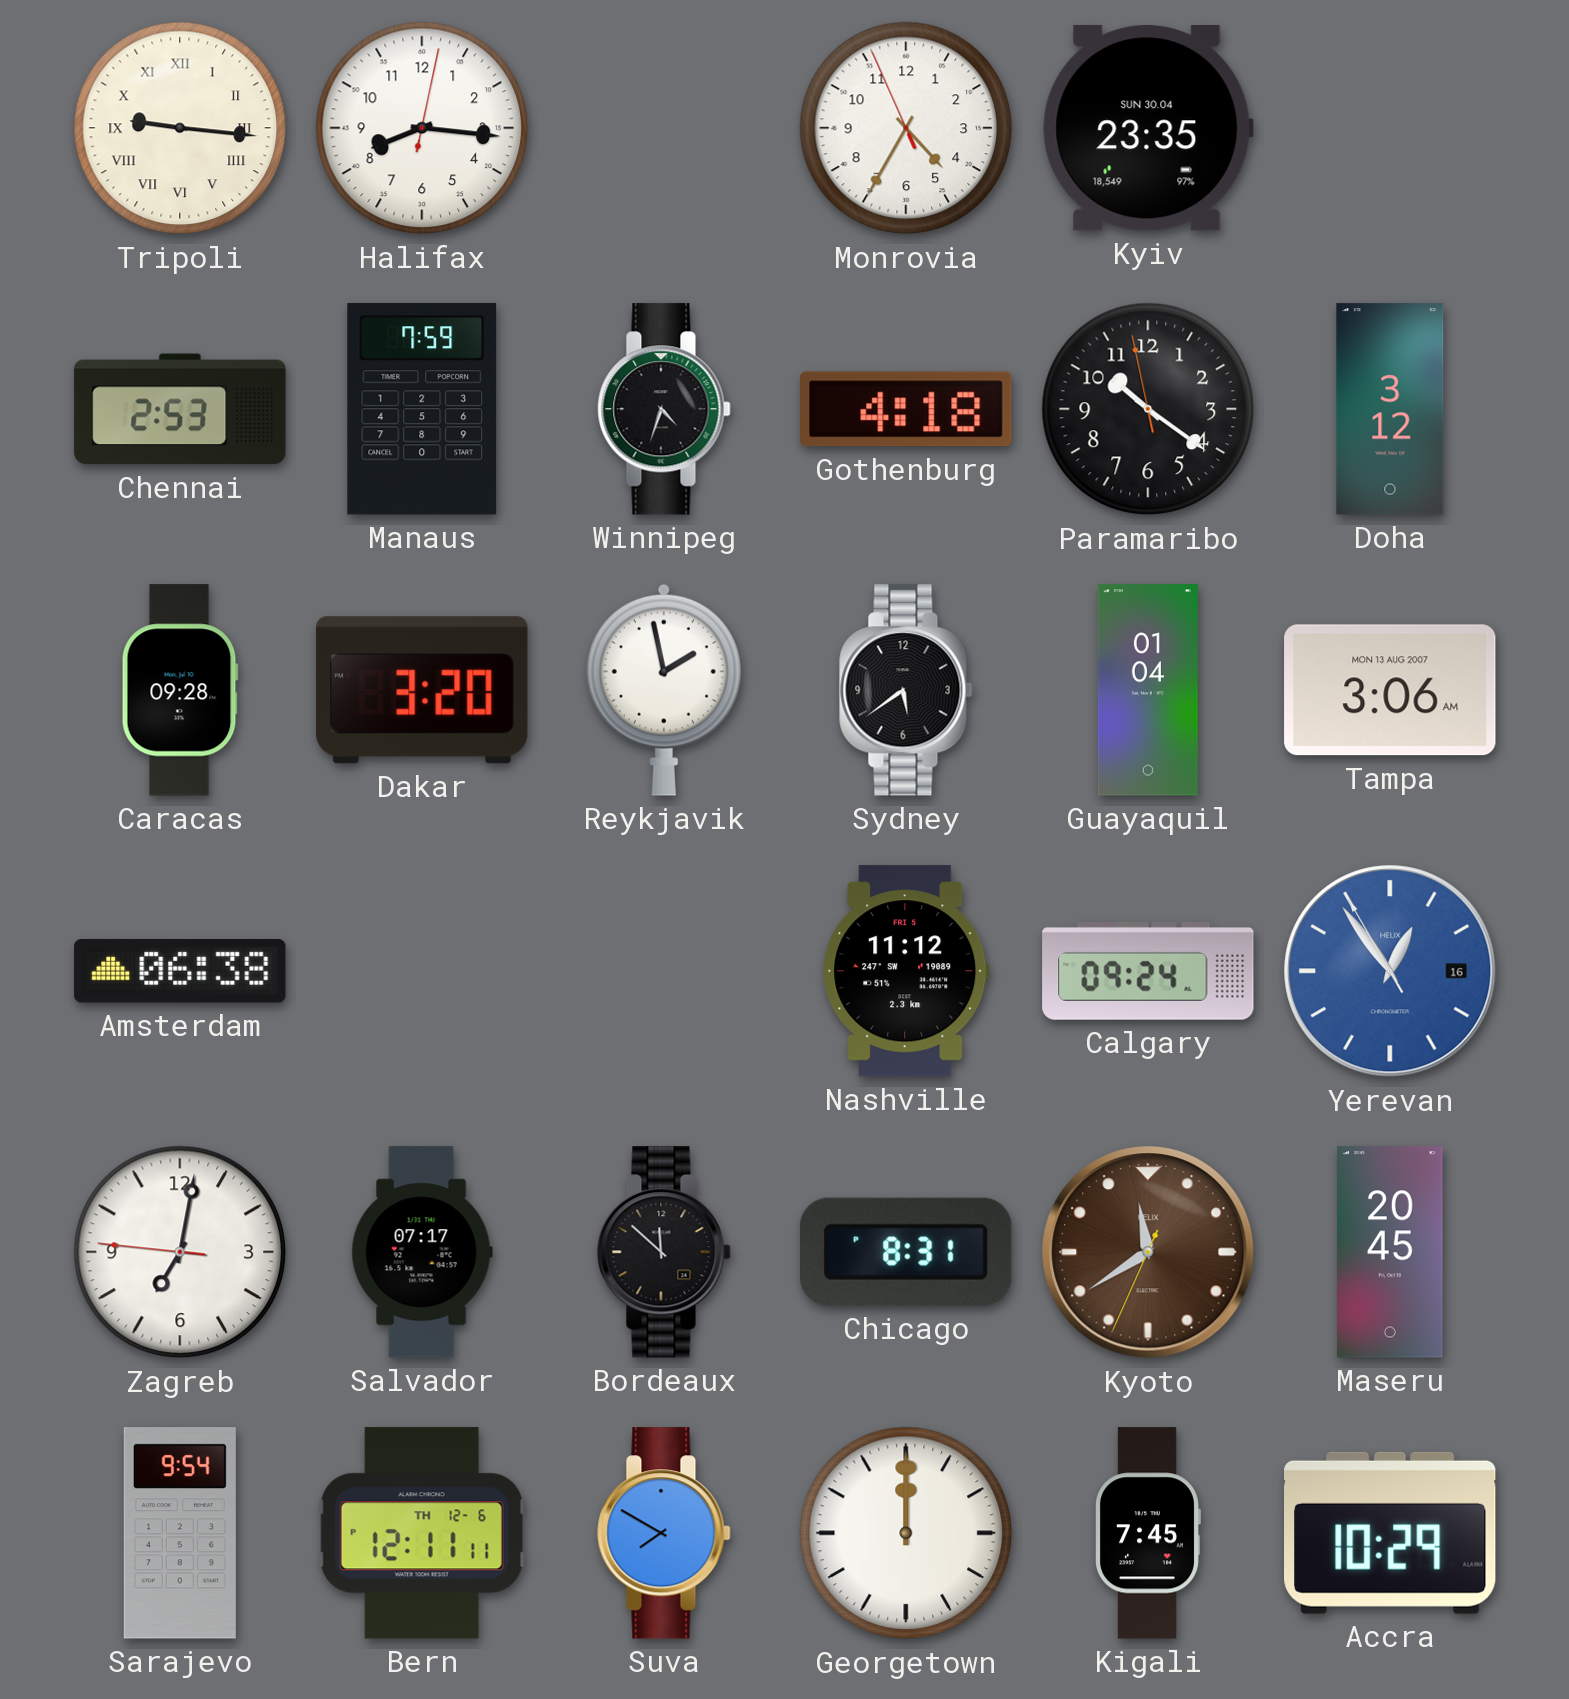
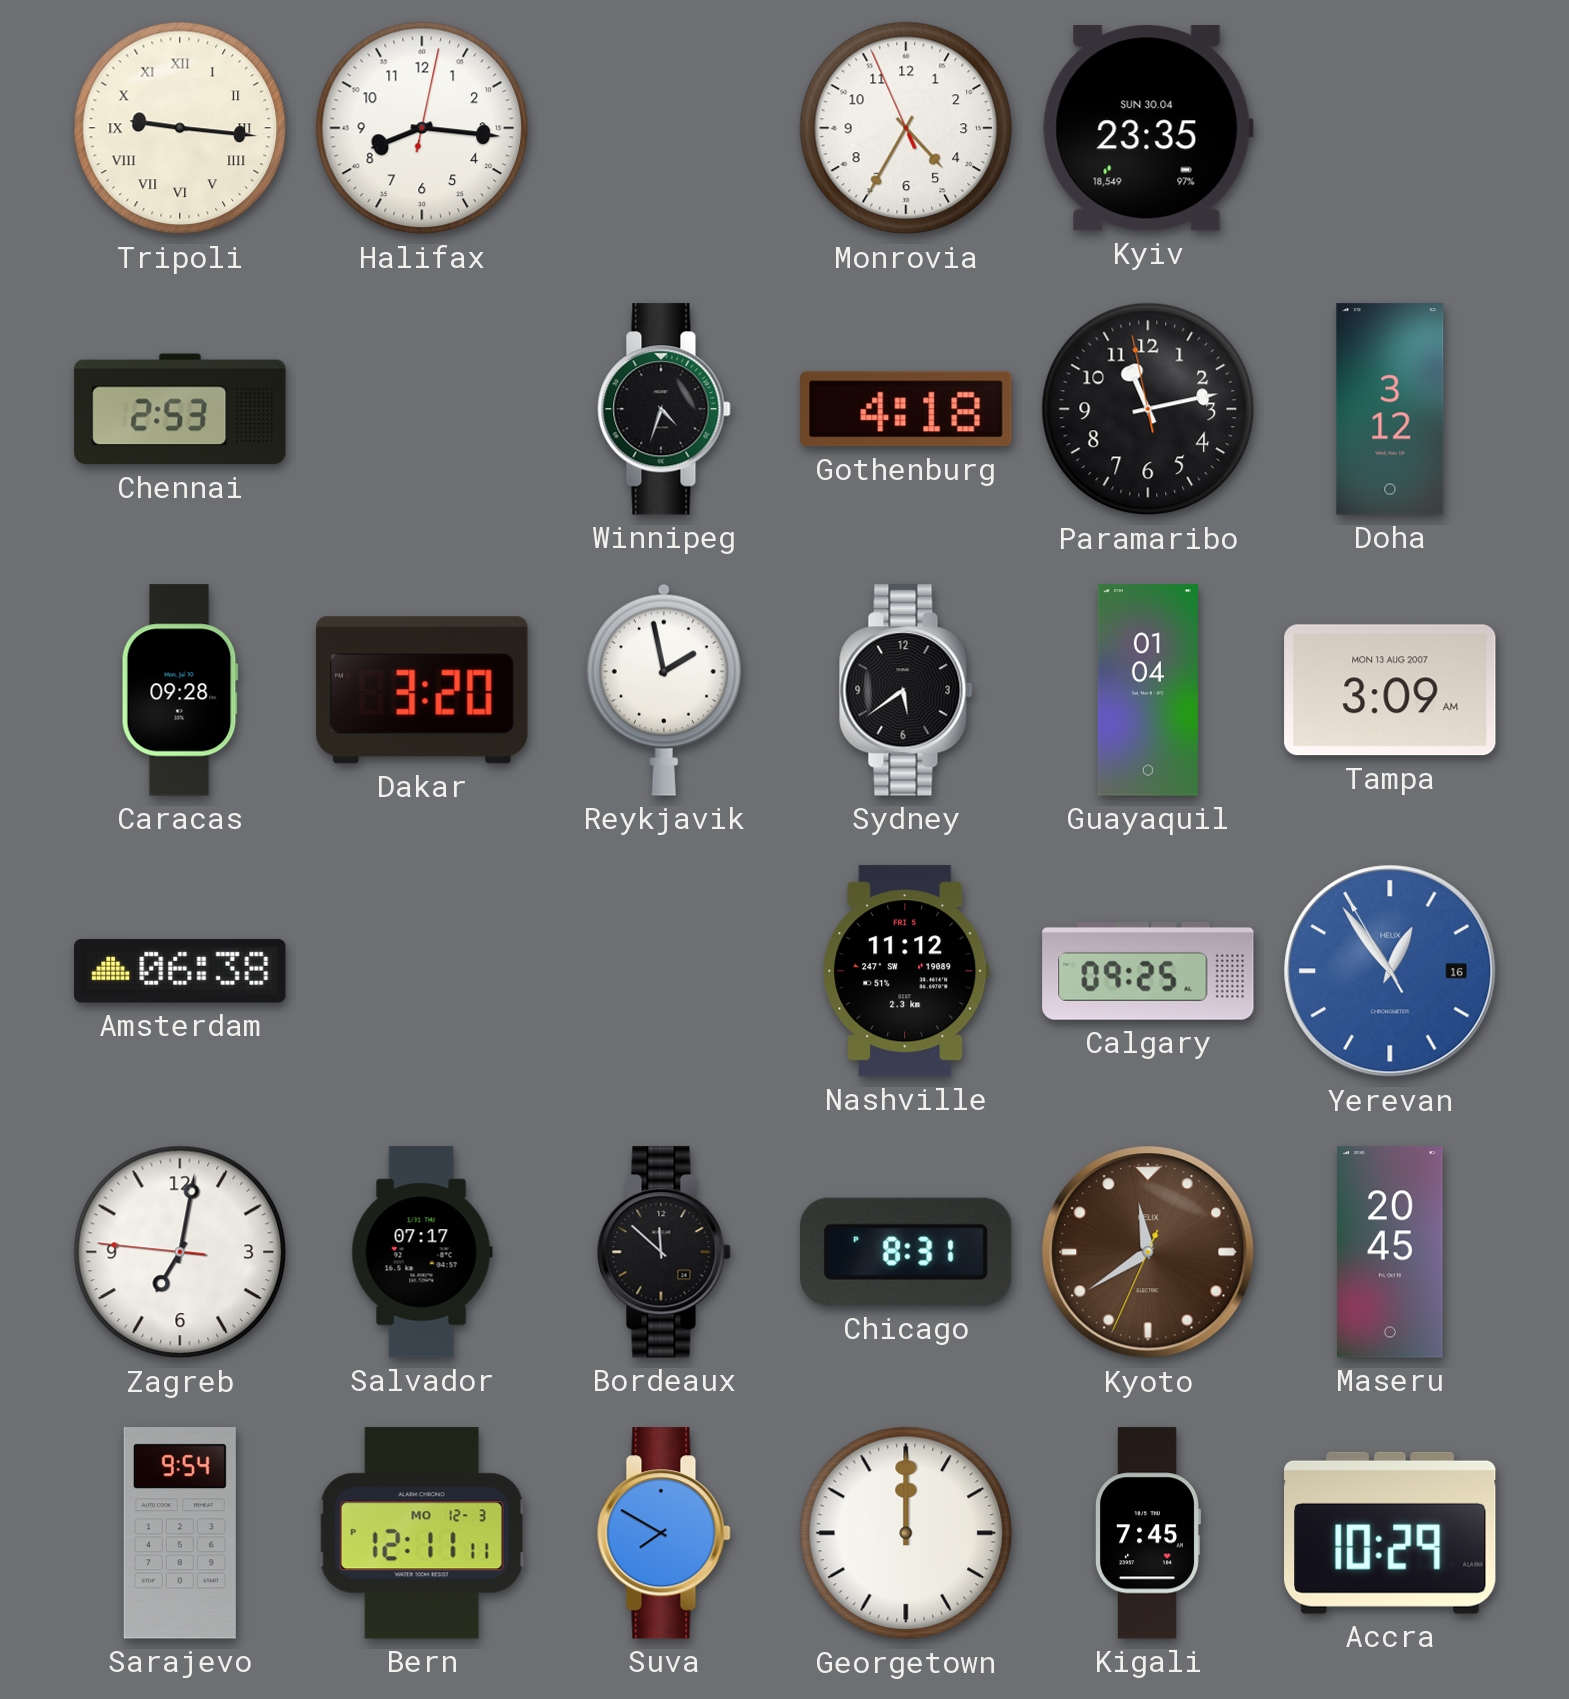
Manaus: 7:59 -> none (422, 409)
Paramaribo: 10:20 -> 11:12 (1148, 409)
Tampa: 3:06 -> 3:09 (1390, 690)
Calgary: 09:24 -> 09:25 (1148, 971)
Bern date: TH 12-6 -> MO 12-3 (422, 1533)
